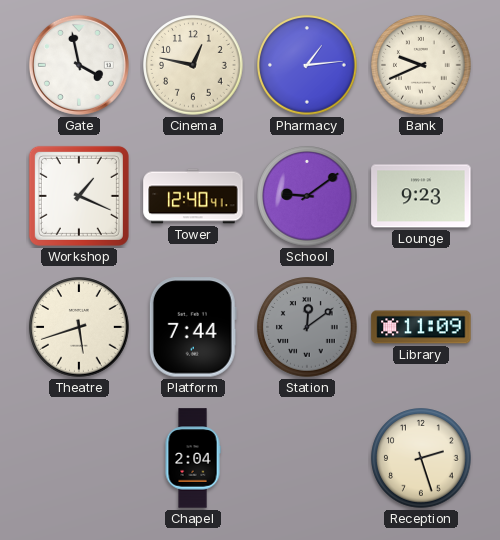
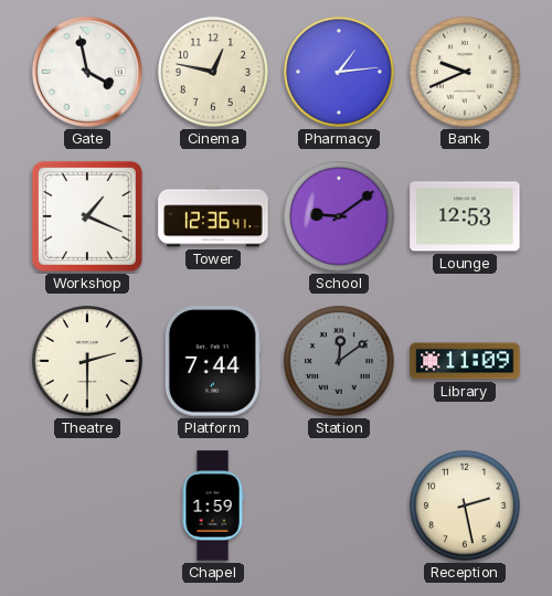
Tower: 12:40 -> 12:36 (213, 216)
Lounge: 9:23 -> 12:53 (465, 216)
Theatre: 5:42 -> 2:30 (87, 361)
Chapel: 2:04 -> 1:59 (213, 505)
Reception: 2:27 -> 2:28 (465, 505)
